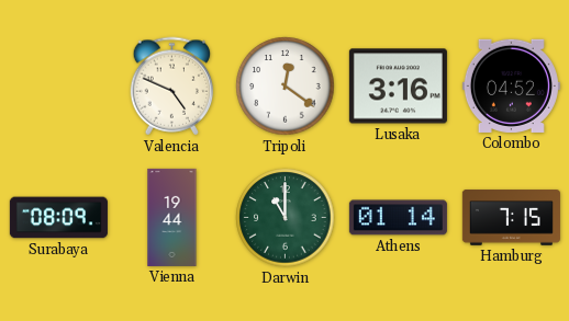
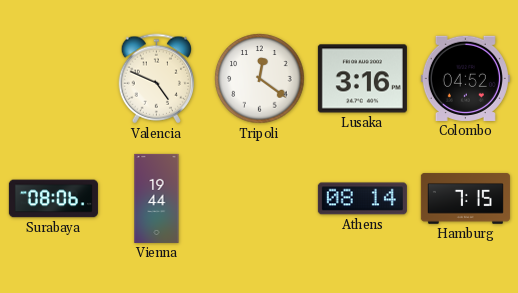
Surabaya: 08:09 -> 08:06 (53, 199)
Darwin: 11:00 -> none (286, 218)
Athens: 01:14 -> 08:14 (362, 199)
